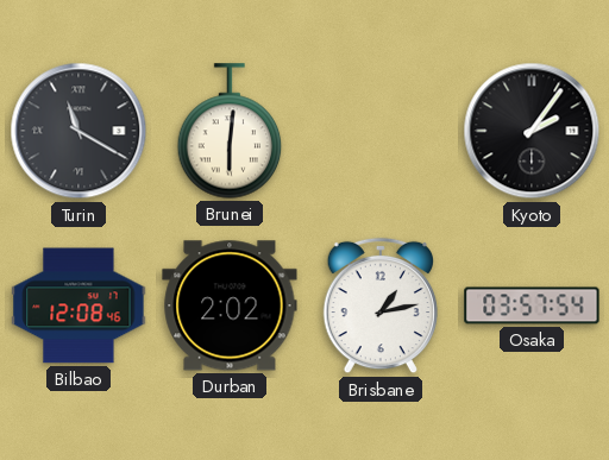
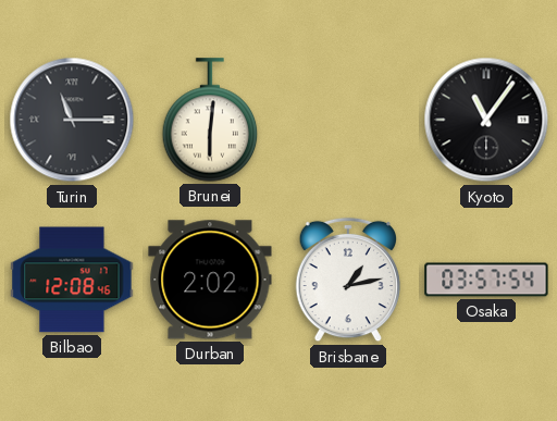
Turin: 11:20 -> 11:15 (72, 120)
Kyoto: 2:06 -> 11:06 (486, 120)
